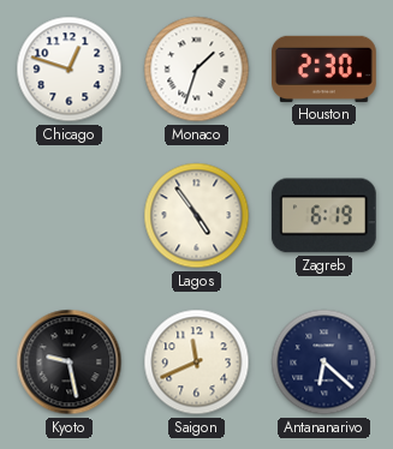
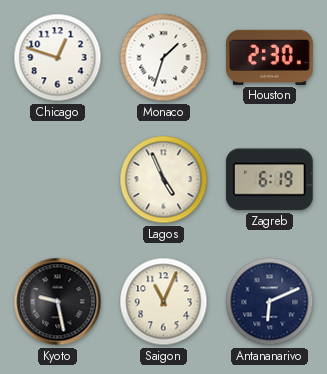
Lagos: 4:54 -> 4:56 (164, 180)
Saigon: 11:41 -> 11:04 (164, 302)
Antananarivo: 6:22 -> 6:11 (270, 302)
